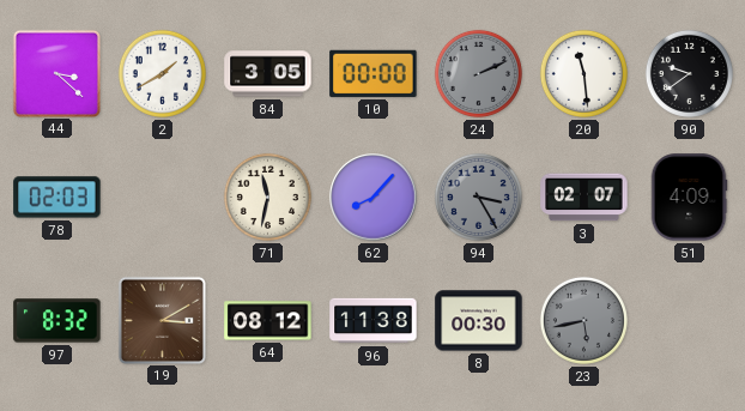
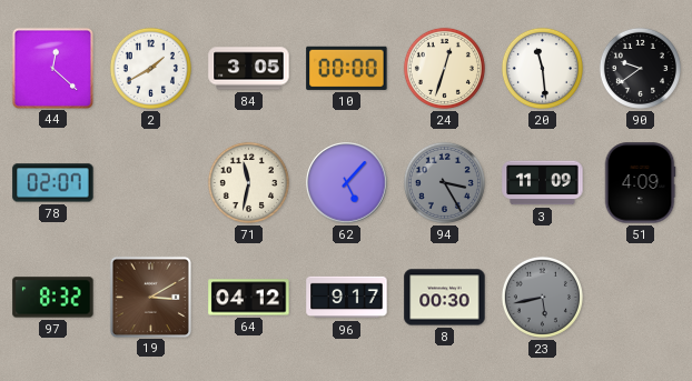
44: 3:22 -> 12:22 (52, 68)
24: 2:11 -> 12:33 (444, 68)
24 dial: grey -> cream (444, 68)
78: 02:03 -> 02:07 (53, 183)
62: 8:07 -> 5:07 (347, 183)
3: 02:07 -> 11:09 (543, 183)
64: 08:12 -> 04:12 (249, 298)
96: 11:38 -> 9:17 (347, 298)
